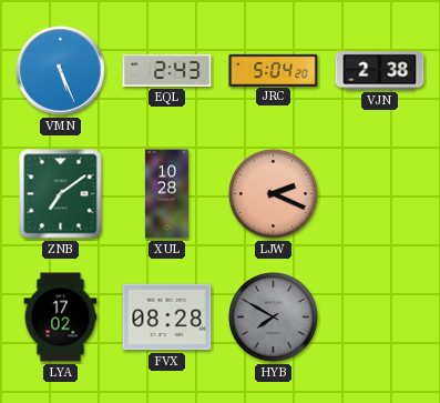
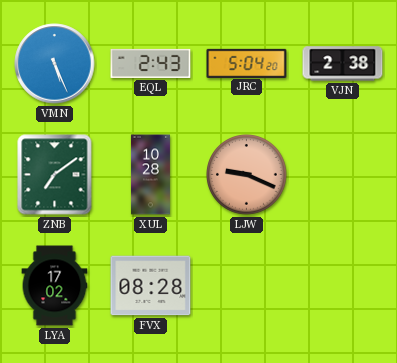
LJW: 2:19 -> 9:19 (247, 175)
HYB: 7:50 -> none (274, 318)
